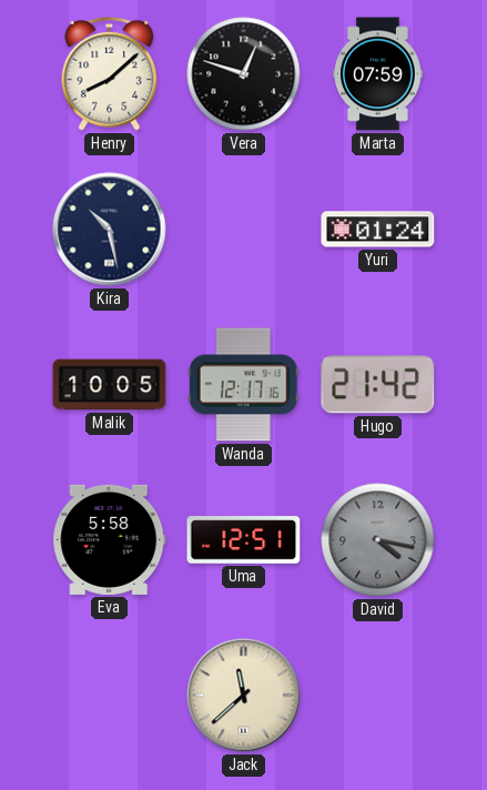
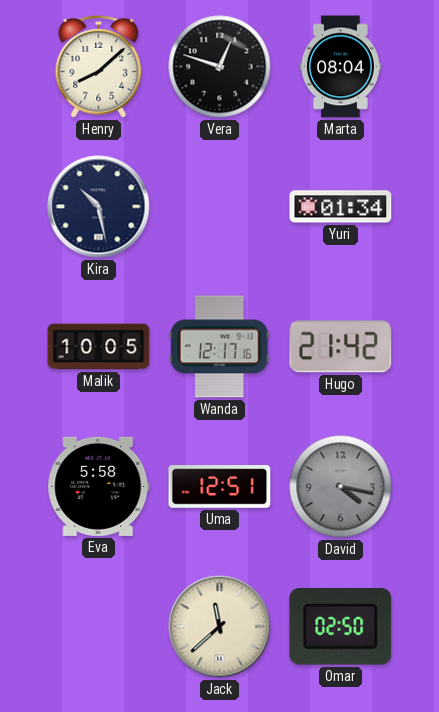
Marta: 07:59 -> 08:04 (340, 67)
Yuri: 01:24 -> 01:34 (341, 207)
Omar: none -> 02:50 (341, 627)
